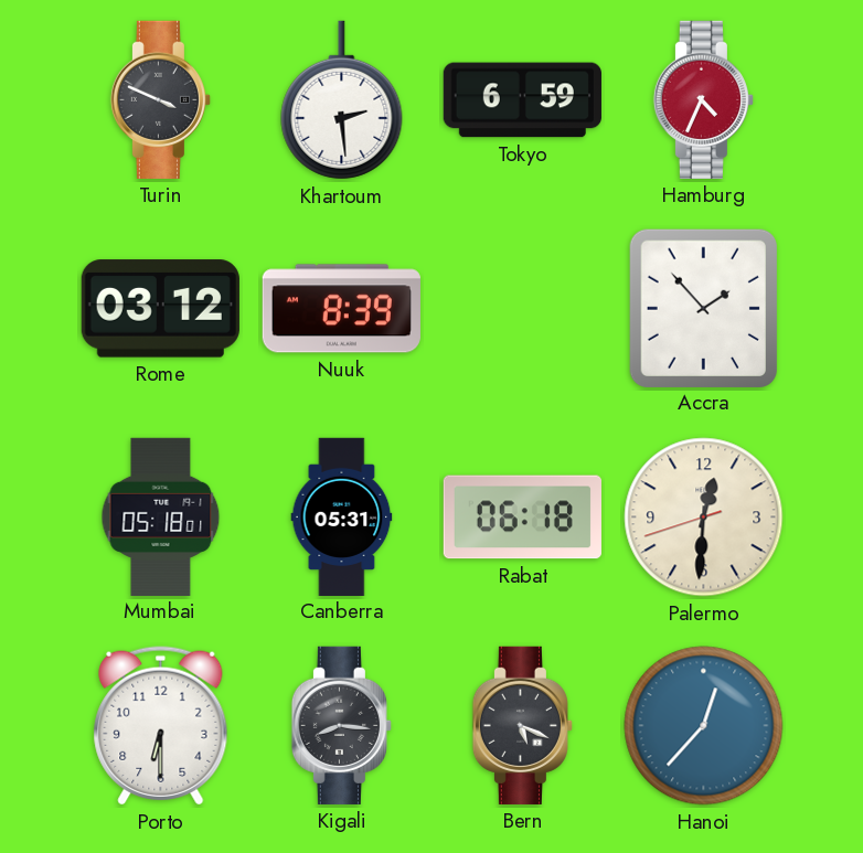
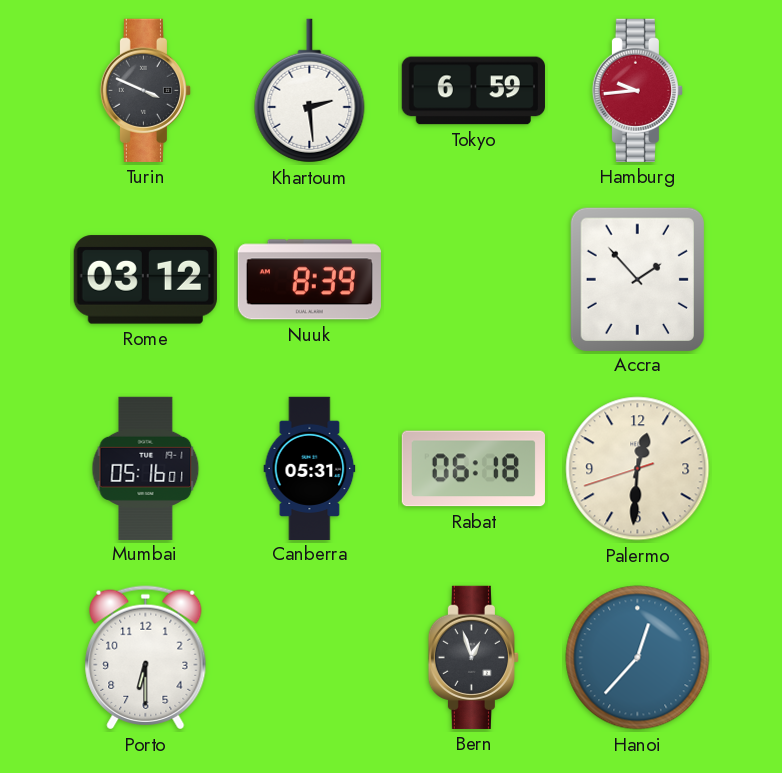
Hamburg: 4:34 -> 9:44 (637, 90)
Mumbai: 05:18 -> 05:16 (146, 468)
Kigali: 8:16 -> none (341, 725)
Bern: 5:19 -> 12:57 (473, 657)
